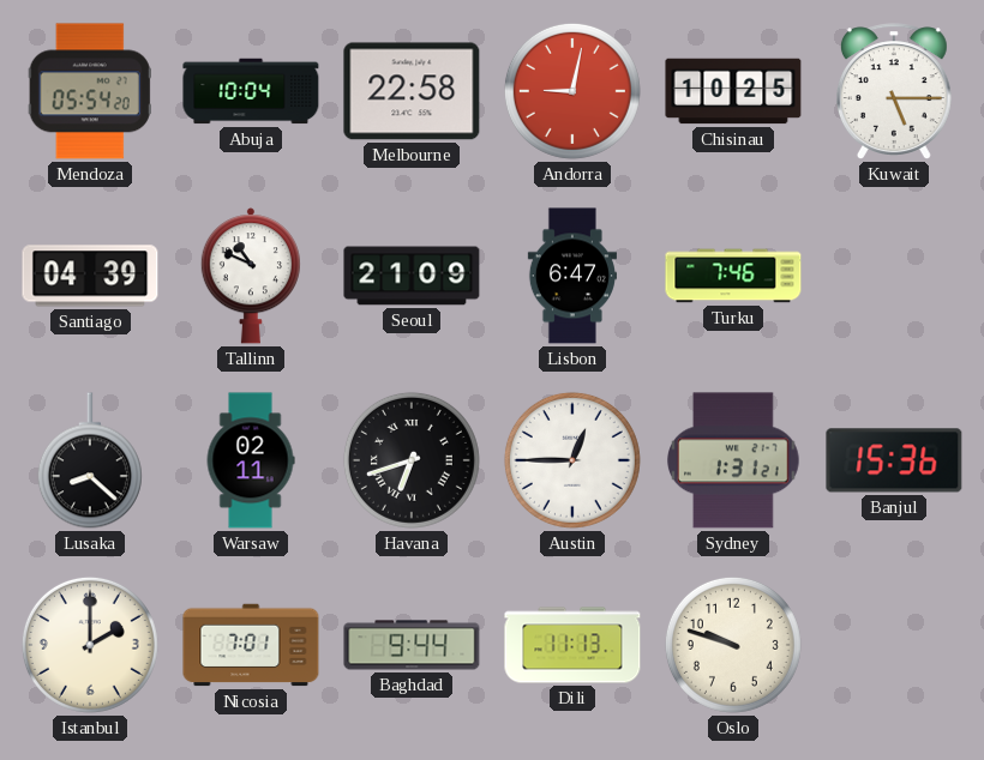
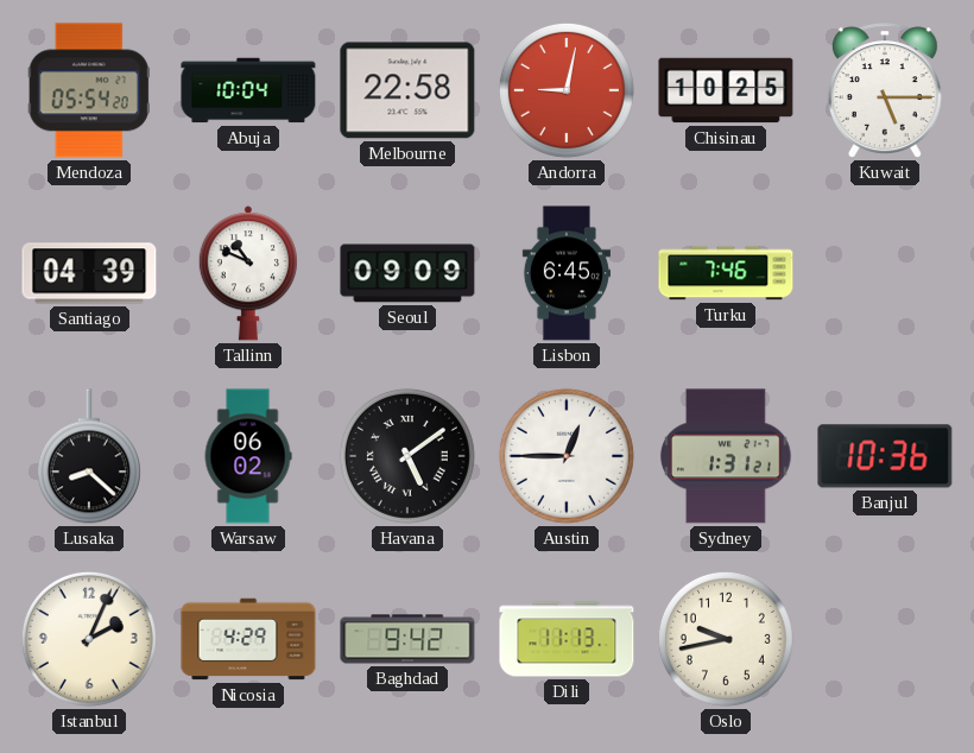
Seoul: 21:09 -> 09:09 (407, 273)
Lisbon: 6:47 -> 6:45 (567, 273)
Warsaw: 02:11 -> 06:02 (248, 456)
Havana: 6:42 -> 5:09 (407, 456)
Banjul: 15:36 -> 10:36 (885, 456)
Istanbul: 2:00 -> 2:04 (89, 639)
Nicosia: 7:01 -> 4:29 (248, 639)
Baghdad: 9:44 -> 9:42 (407, 639)
Oslo: 9:48 -> 9:43 (726, 639)
